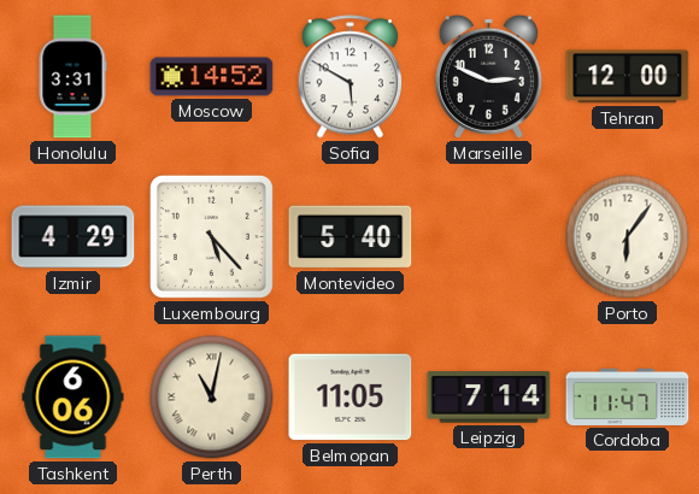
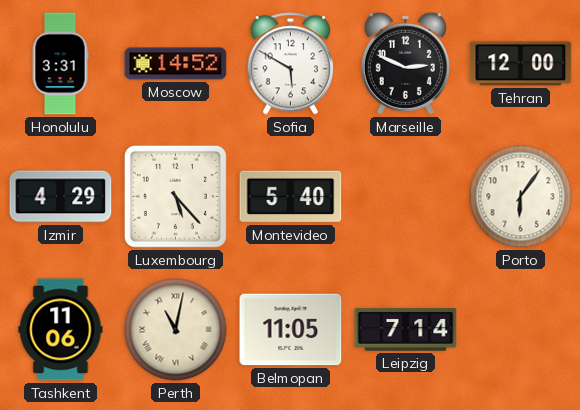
Tashkent: 6:06 -> 11:06 (61, 330)
Cordoba: 11:47 -> none (628, 396)
